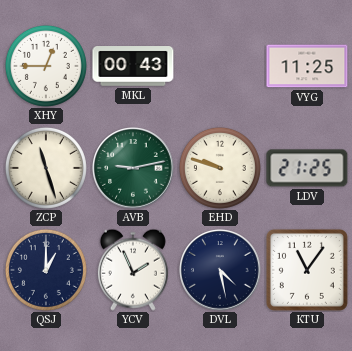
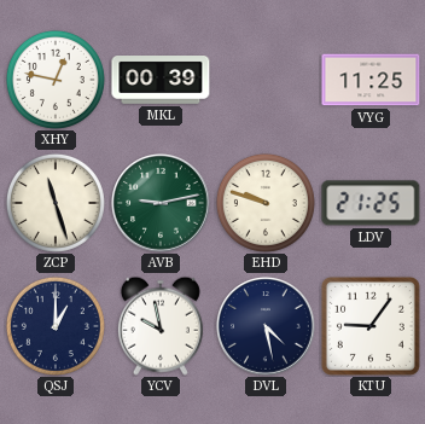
XHY: 12:45 -> 12:47 (56, 80)
MKL: 00:43 -> 00:39 (161, 81)
YCV: 1:56 -> 9:58 (161, 326)
KTU: 11:06 -> 9:06 (371, 326)
